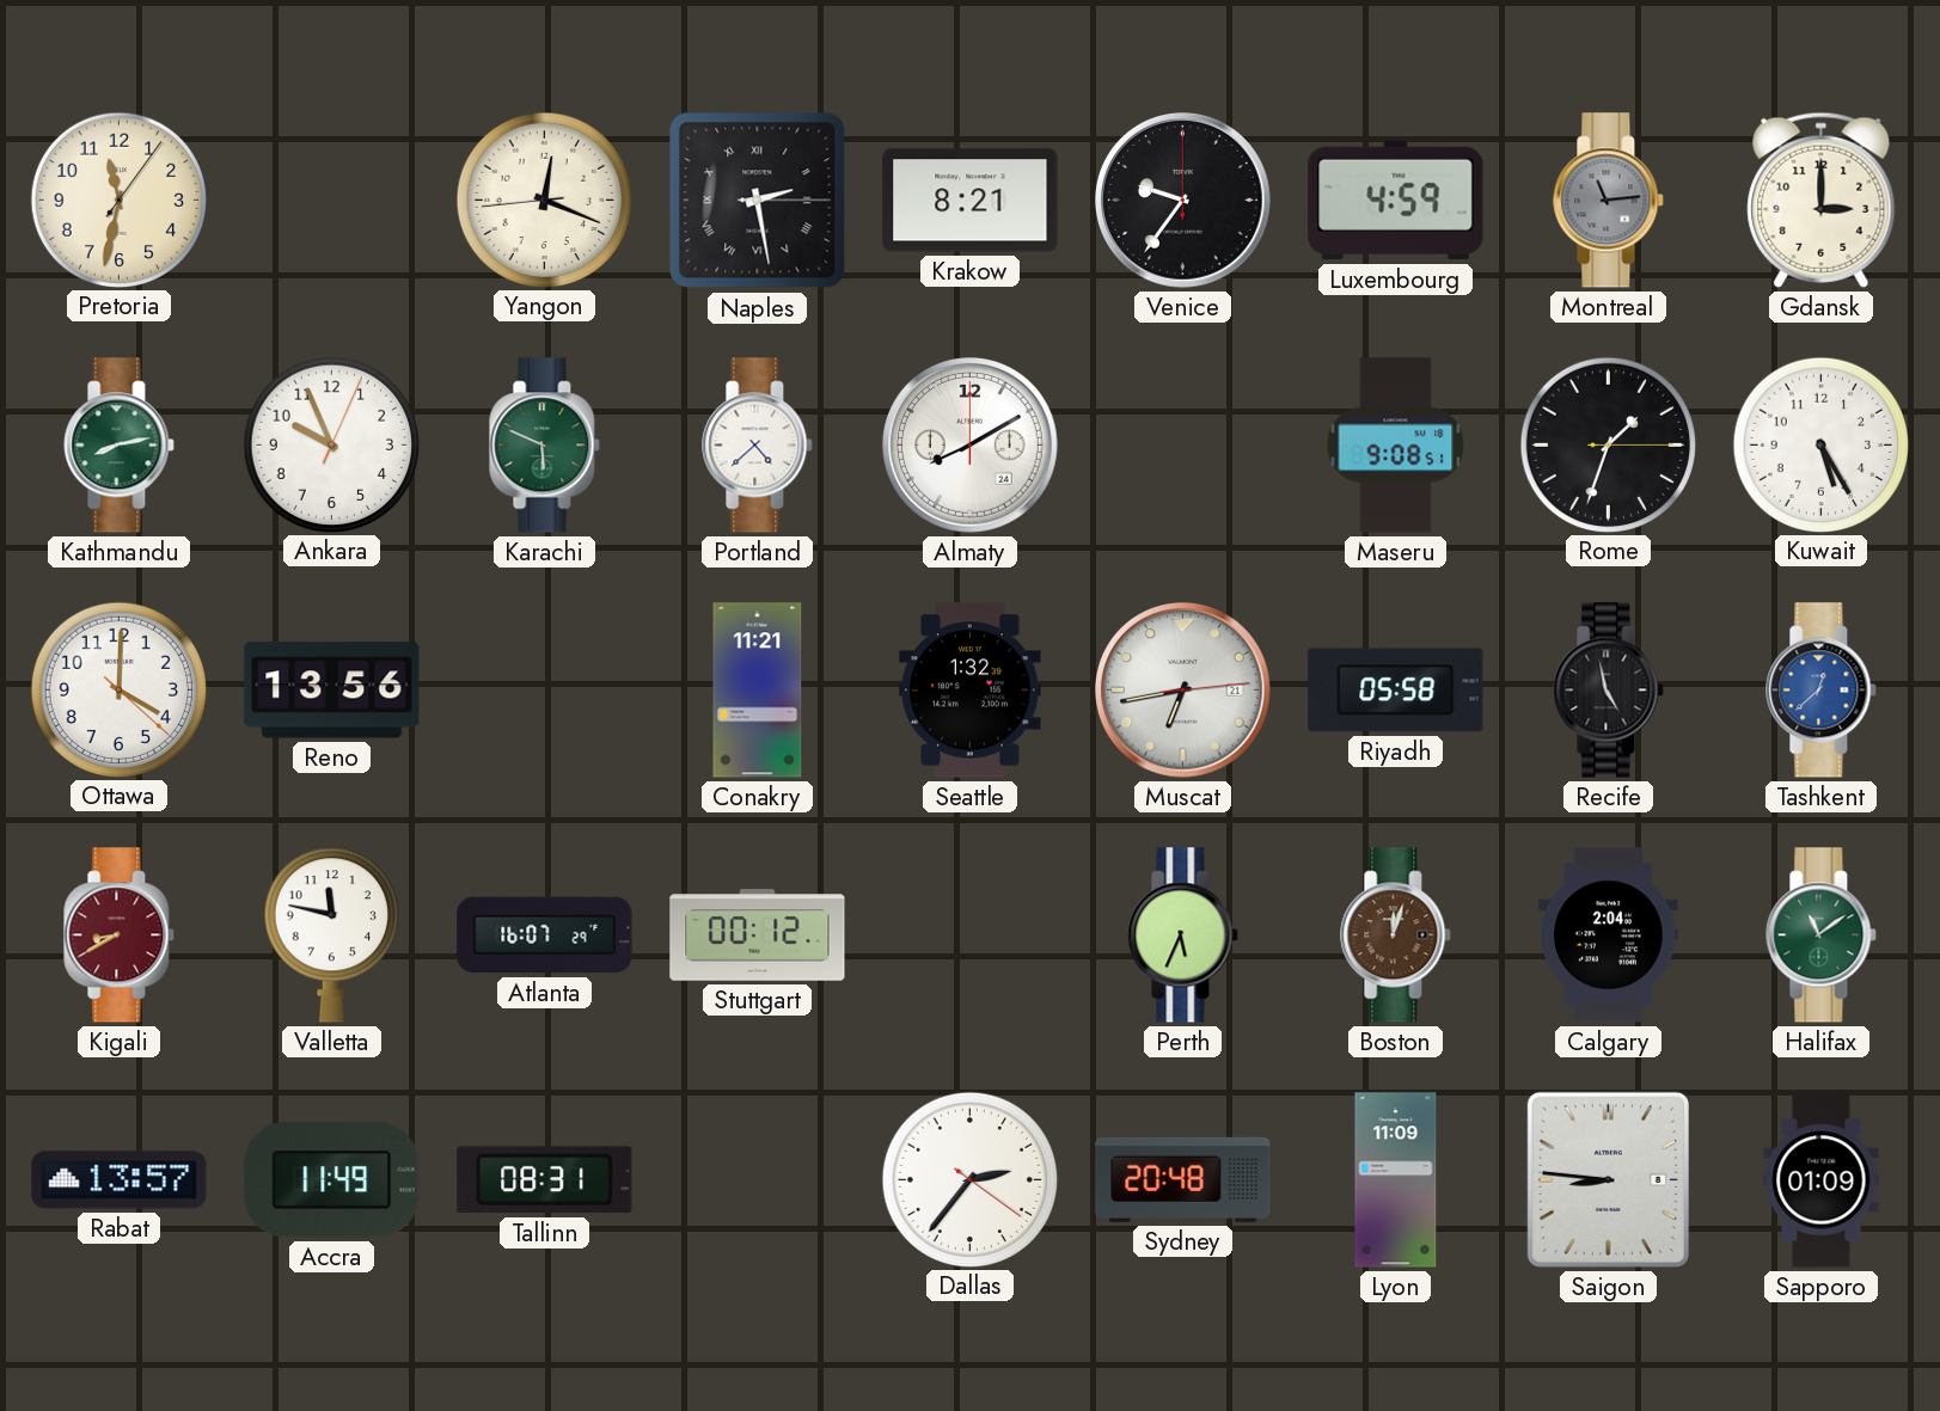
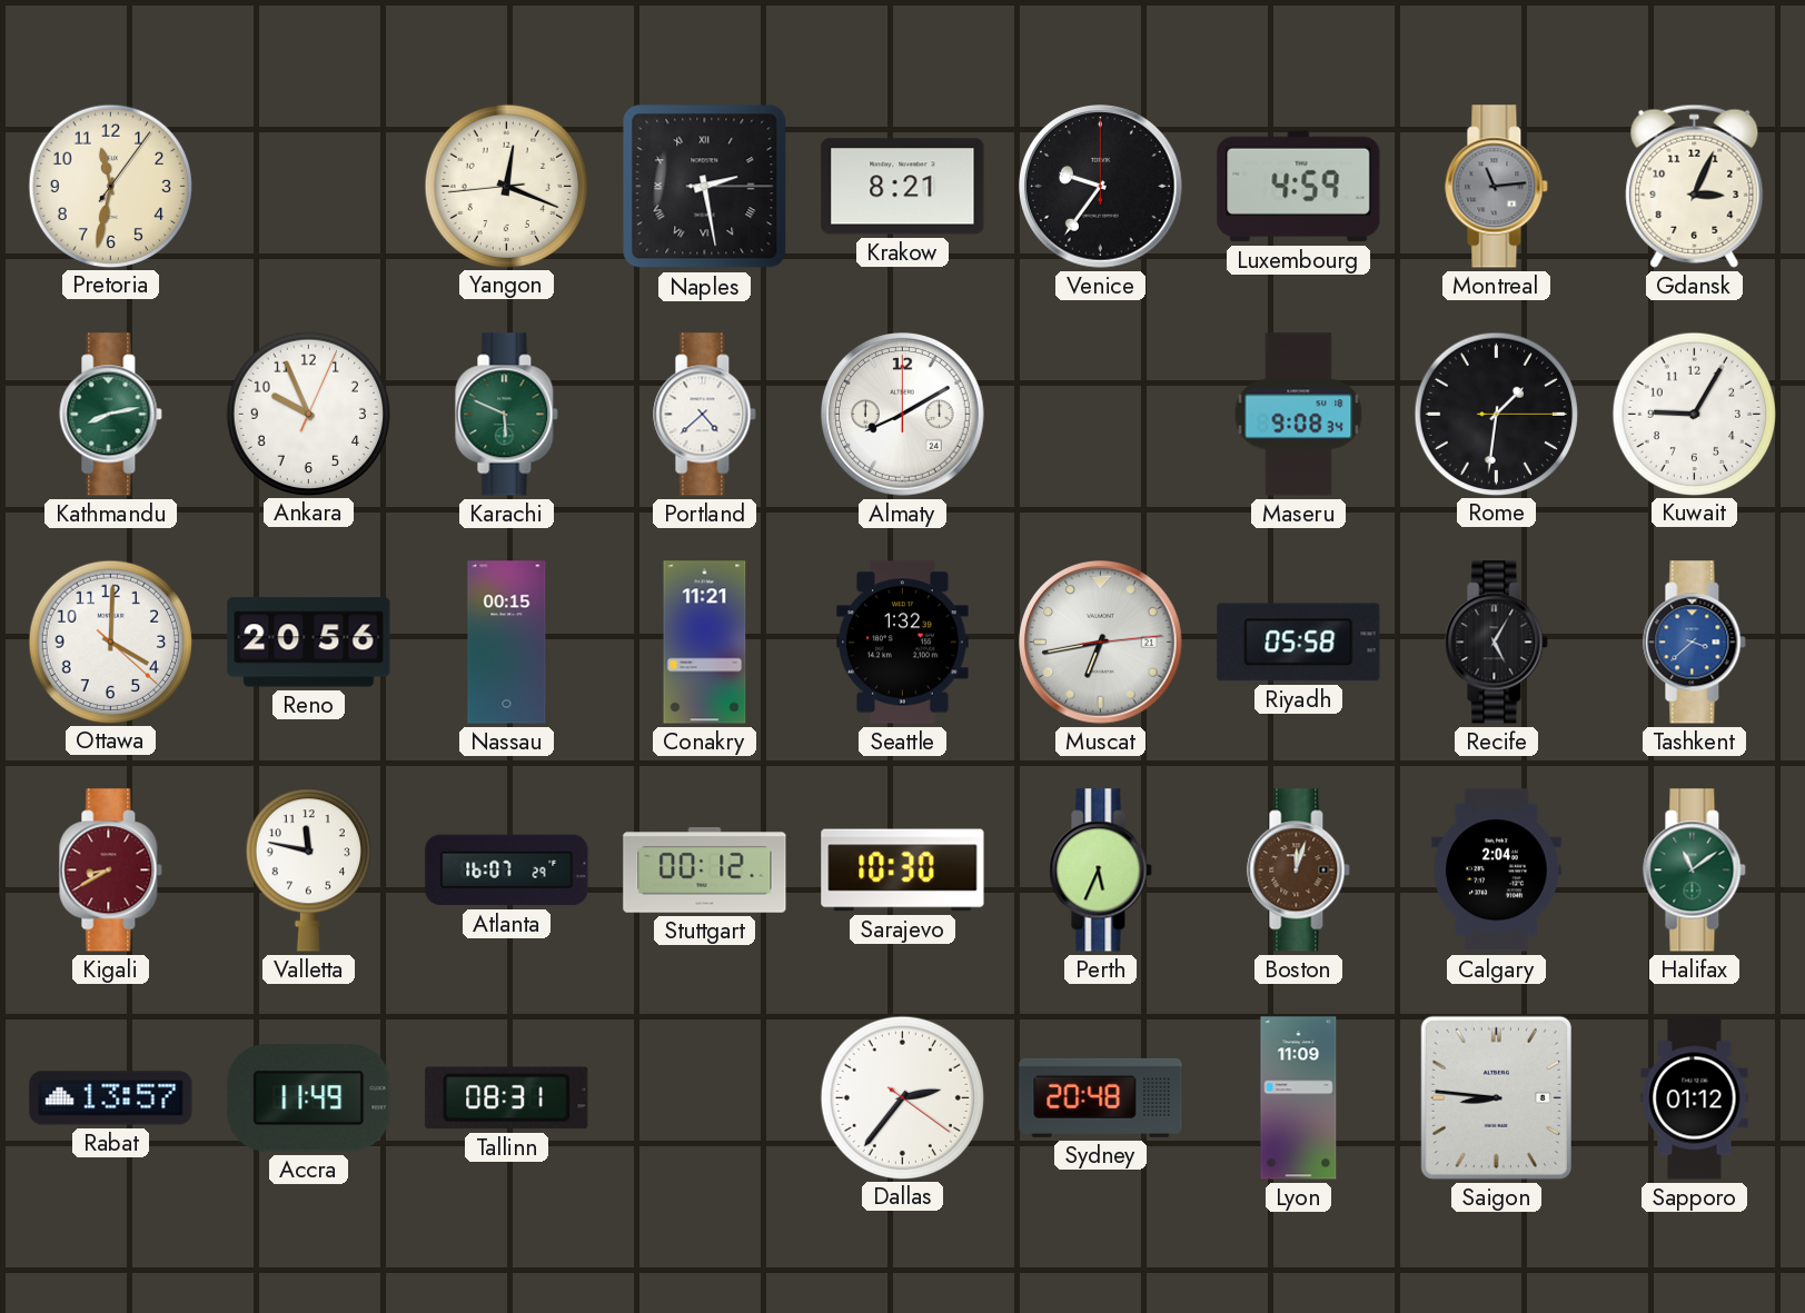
Gdansk: 3:00 -> 3:04 (1695, 186)
Maseru: 9:08:51 -> 9:08:34 (1299, 415)
Rome: 1:33 -> 1:31 (1496, 414)
Kuwait: 5:25 -> 9:05 (1694, 414)
Reno: 13:56 -> 20:56 (309, 643)
Nassau: none -> 00:15 (507, 643)
Recife: 4:58 -> 5:05 (1497, 643)
Tashkent: 12:38 -> 3:38 (1695, 643)
Sarajevo: none -> 10:30 (903, 871)
Sapporo: 01:09 -> 01:12 (1695, 1098)
